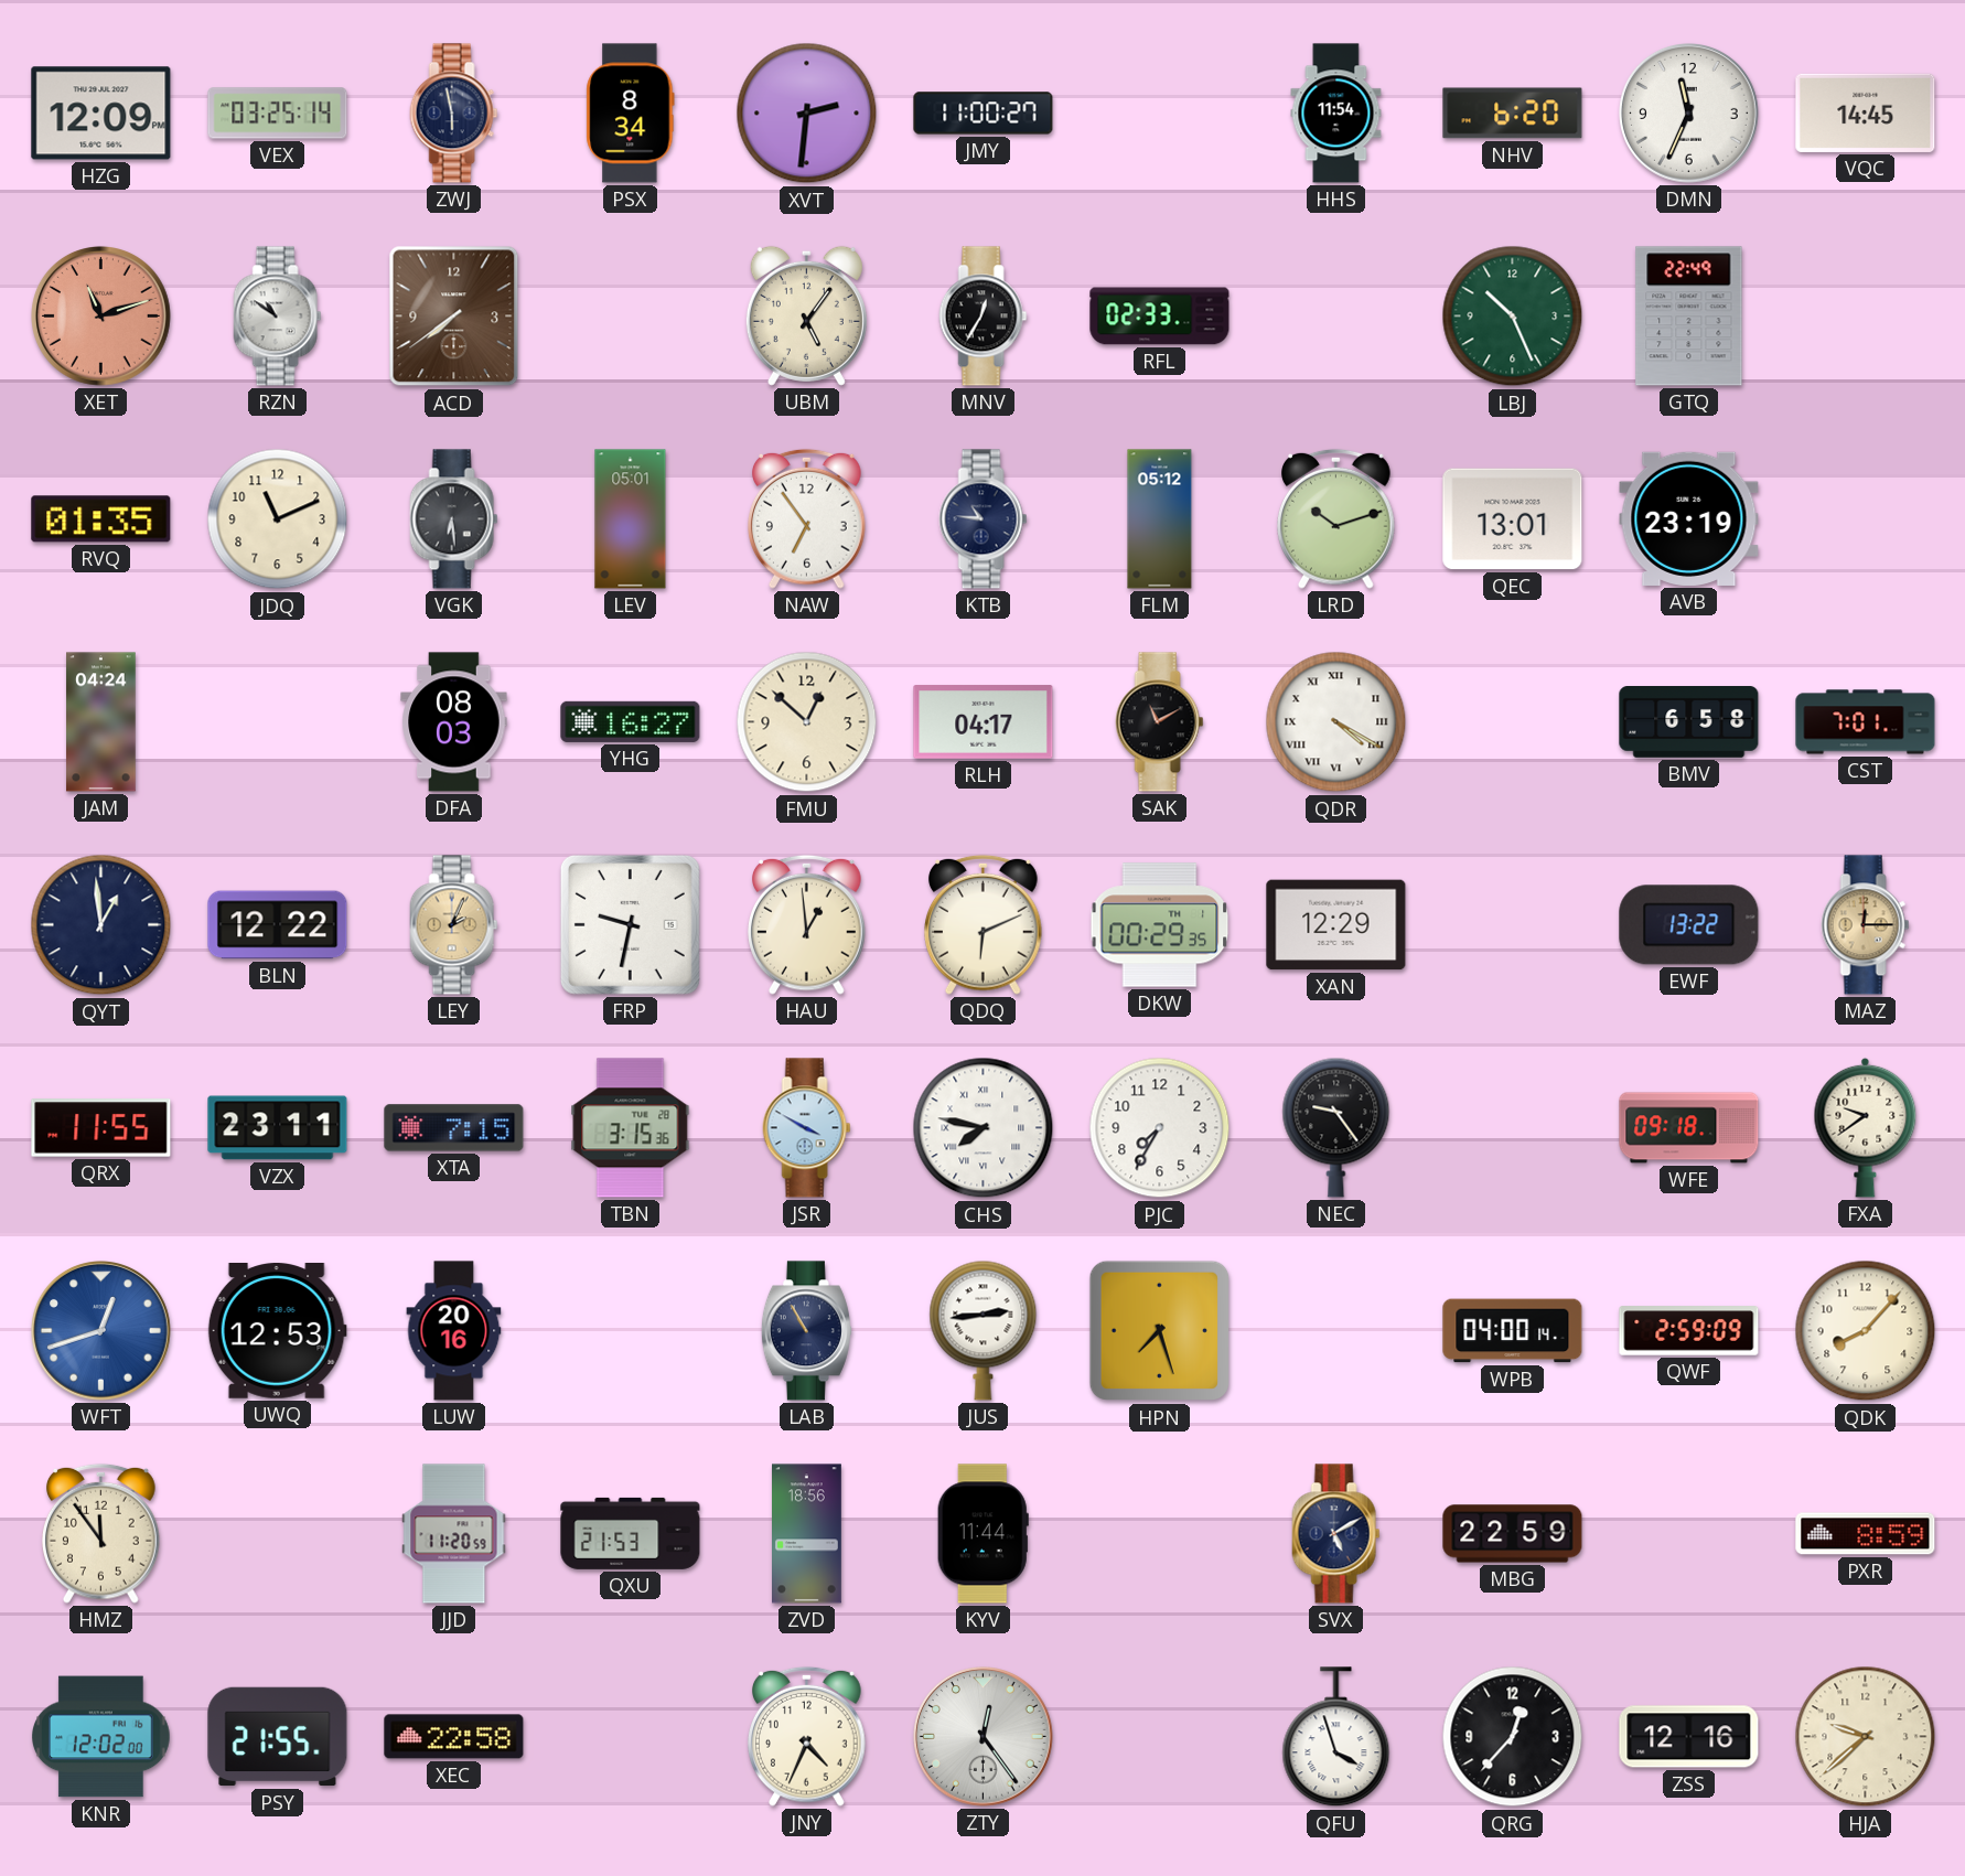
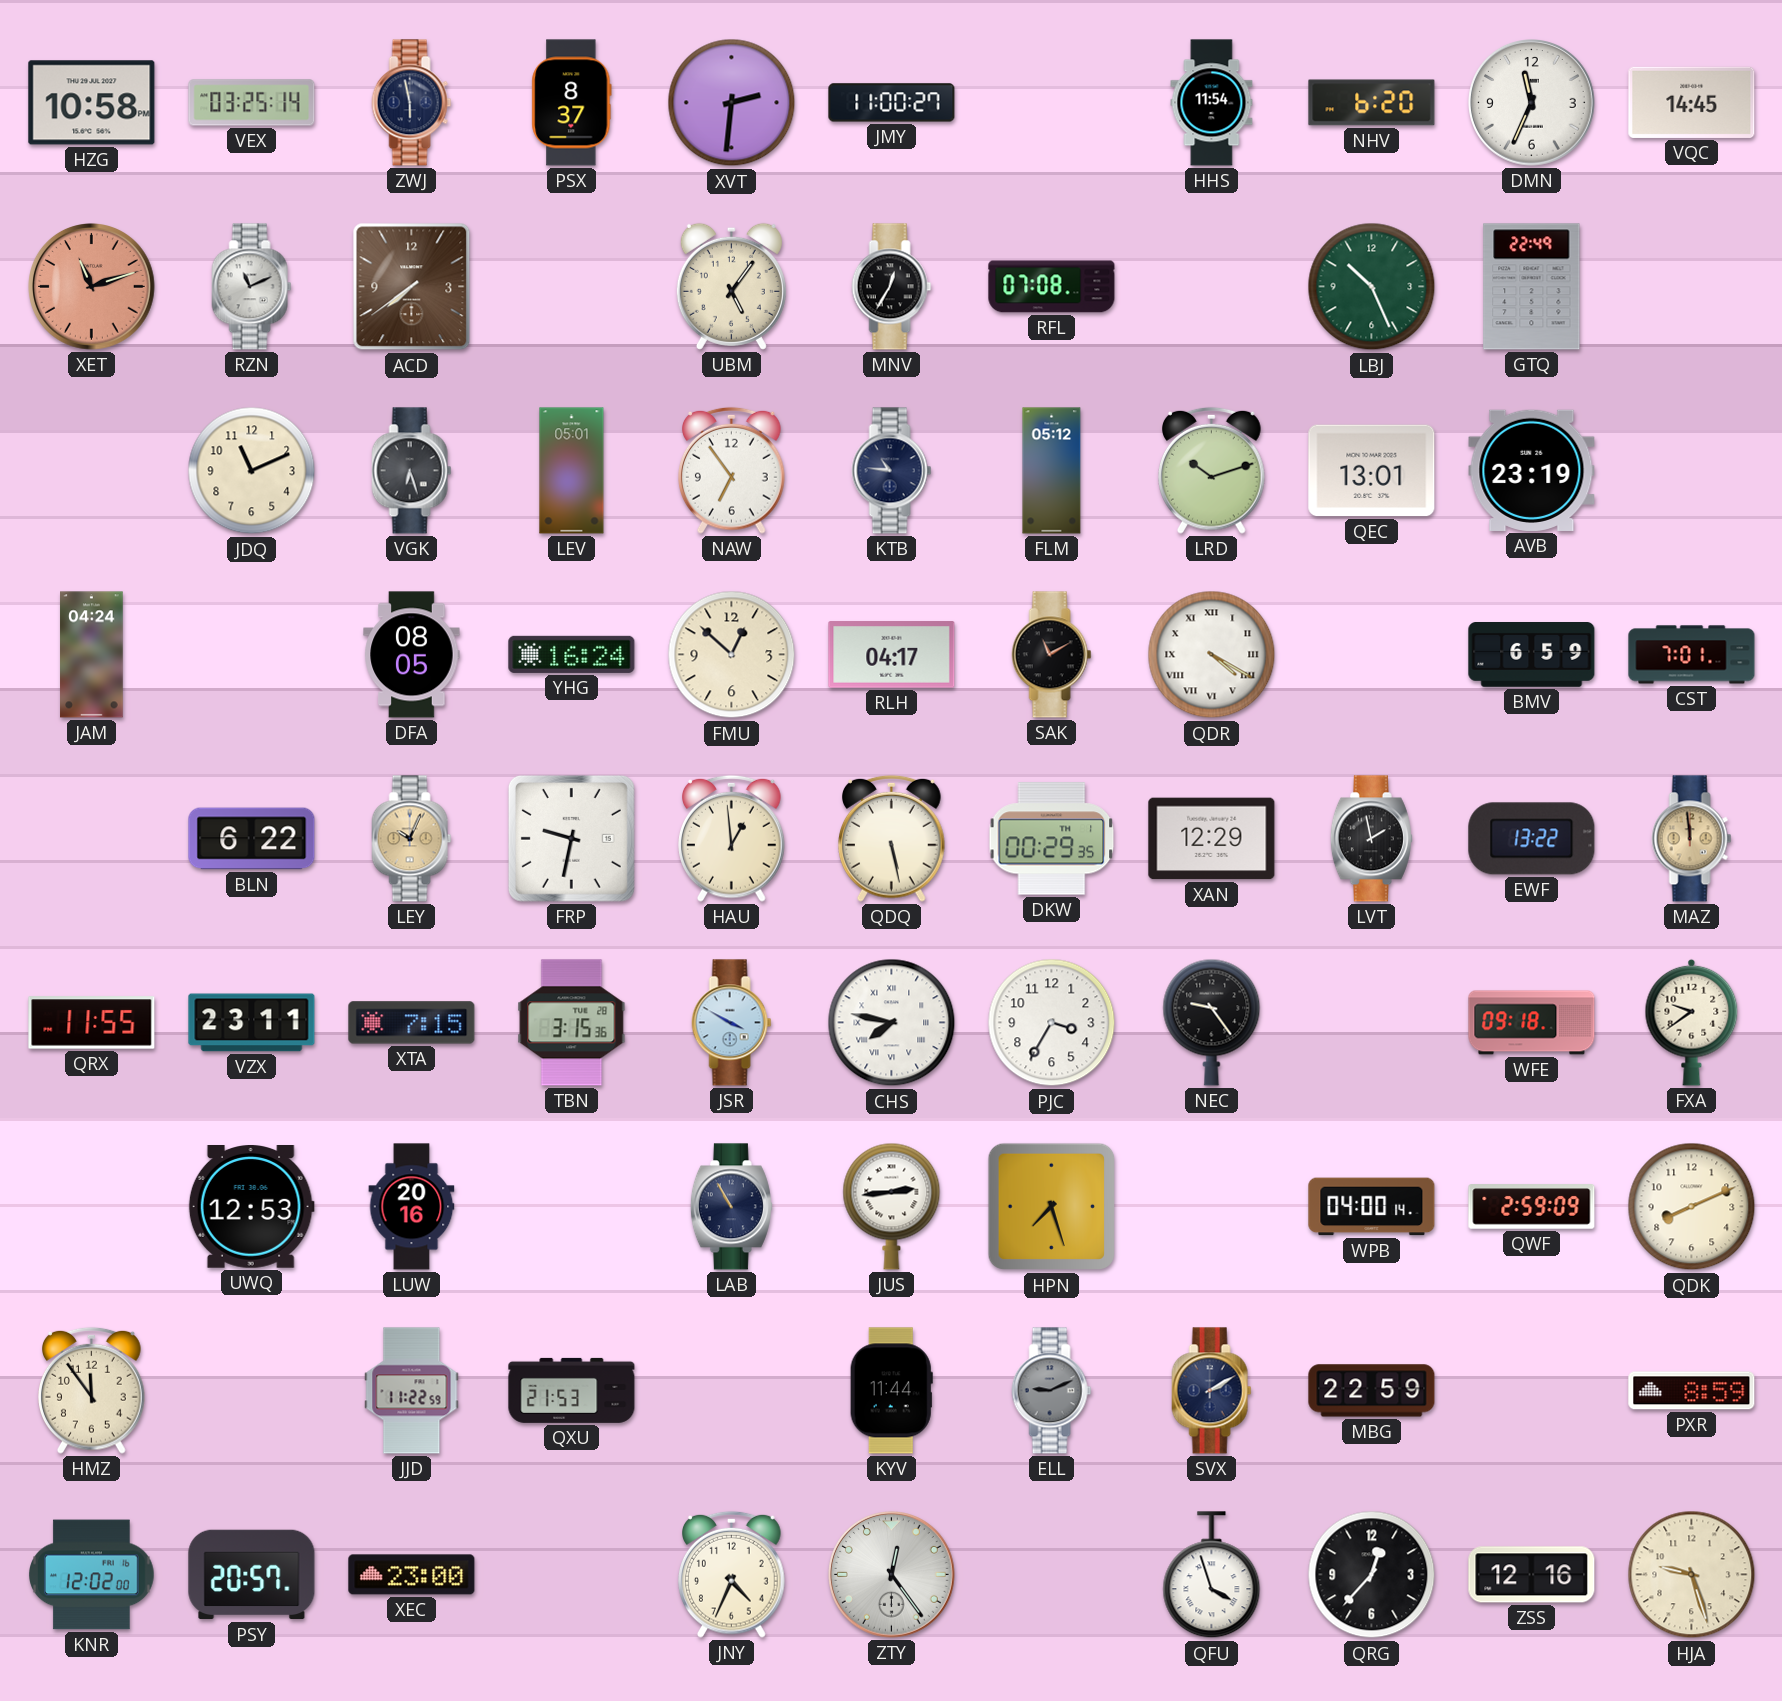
HZG: 12:09 -> 10:58 (92, 103)
PSX: 8:34 -> 8:37 (572, 103)
RZN: 10:51 -> 11:11 (252, 287)
RFL: 02:33 -> 07:08 (1052, 287)
RVQ: 01:35 -> none (101, 519)
VGK: 6:29 -> 6:27 (412, 471)
DFA: 08:03 -> 08:05 (412, 655)
YHG: 16:27 -> 16:24 (572, 654)
BMV: 6:58 -> 6:59 (1532, 655)
QYT: 12:59 -> none (101, 925)
BLN: 12:22 -> 6:22 (252, 839)
LEY: 2:04 -> 10:04 (412, 839)
QDQ: 6:11 -> 5:28 (892, 838)
LVT: none -> 1:58 (1371, 839)
MAZ: 12:15 -> 11:59 (1692, 839)
PJC: 7:35 -> 3:35 (1052, 1023)
WFT: 12:42 -> none (101, 1331)
QDK: 8:07 -> 8:11 (1692, 1207)
JJD: 11:20 -> 11:22 (412, 1391)
ZVD: 18:56 -> none (807, 1534)
ELL: none -> 9:11 (1052, 1391)
SVX: 5:10 -> 2:10 (1212, 1391)
PSY: 21:55 -> 20:57 (252, 1575)
XEC: 22:58 -> 23:00 (412, 1575)
HJA: 9:38 -> 9:27 (1692, 1575)
